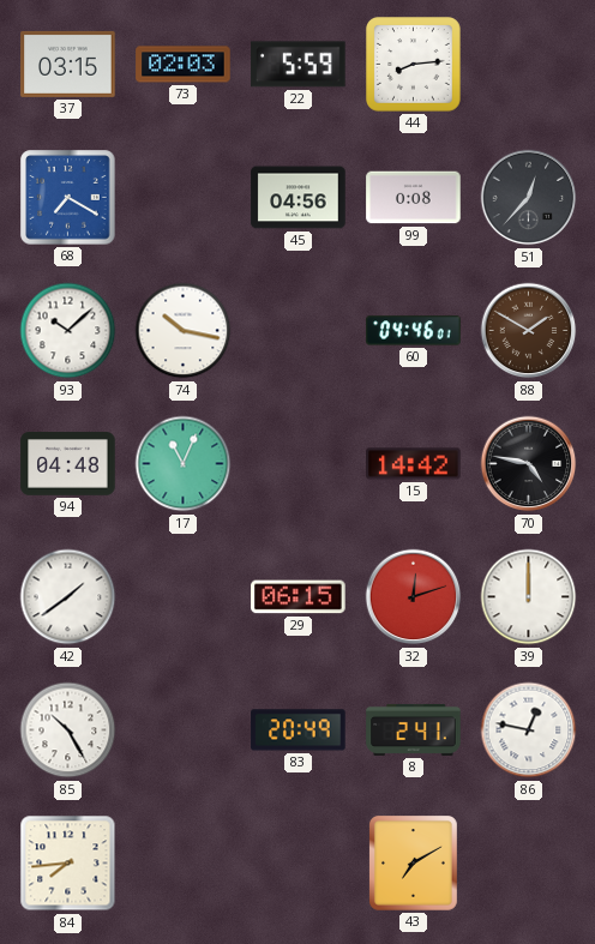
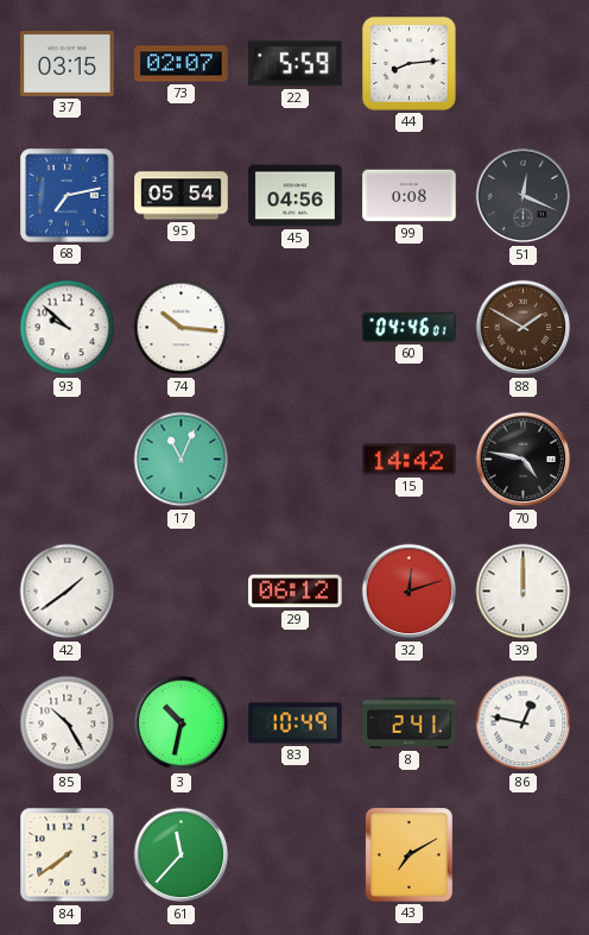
73: 02:03 -> 02:07 (182, 64)
68: 7:20 -> 7:13 (68, 196)
95: none -> 05:54 (182, 196)
51: 12:37 -> 12:19 (524, 196)
93: 10:08 -> 9:52 (68, 328)
74: 10:17 -> 10:16 (182, 328)
94: 04:48 -> none (68, 464)
29: 06:15 -> 06:12 (296, 592)
3: none -> 10:32 (182, 724)
83: 20:49 -> 10:49 (296, 724)
84: 7:44 -> 7:39 (68, 855)
61: none -> 11:37 (182, 855)
